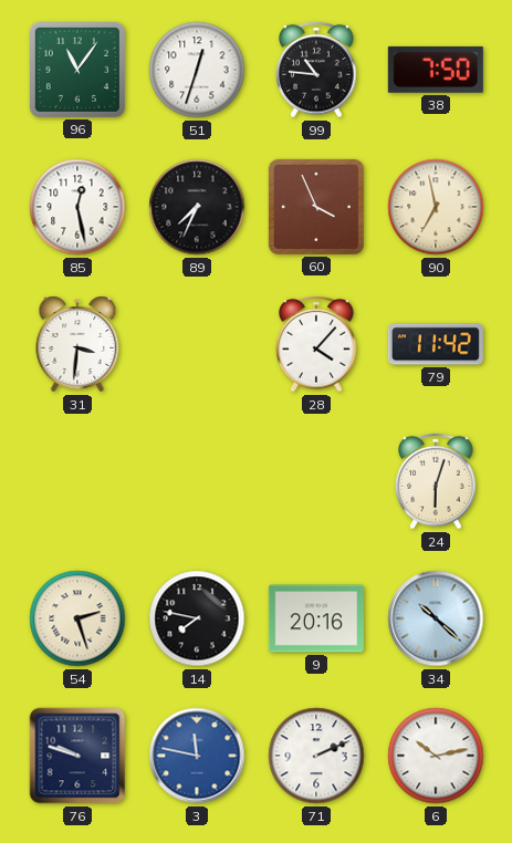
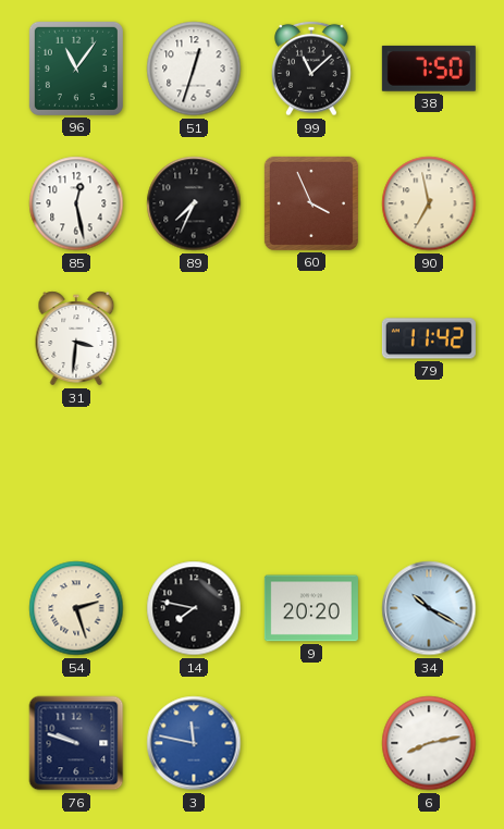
99: 10:46 -> 11:08 (311, 69)
28: 4:07 -> none (316, 344)
24: 6:03 -> none (436, 481)
9: 20:16 -> 20:20 (311, 608)
34: 10:22 -> 10:20 (429, 608)
71: 2:11 -> none (316, 756)
6: 10:13 -> 8:13 (429, 743)
